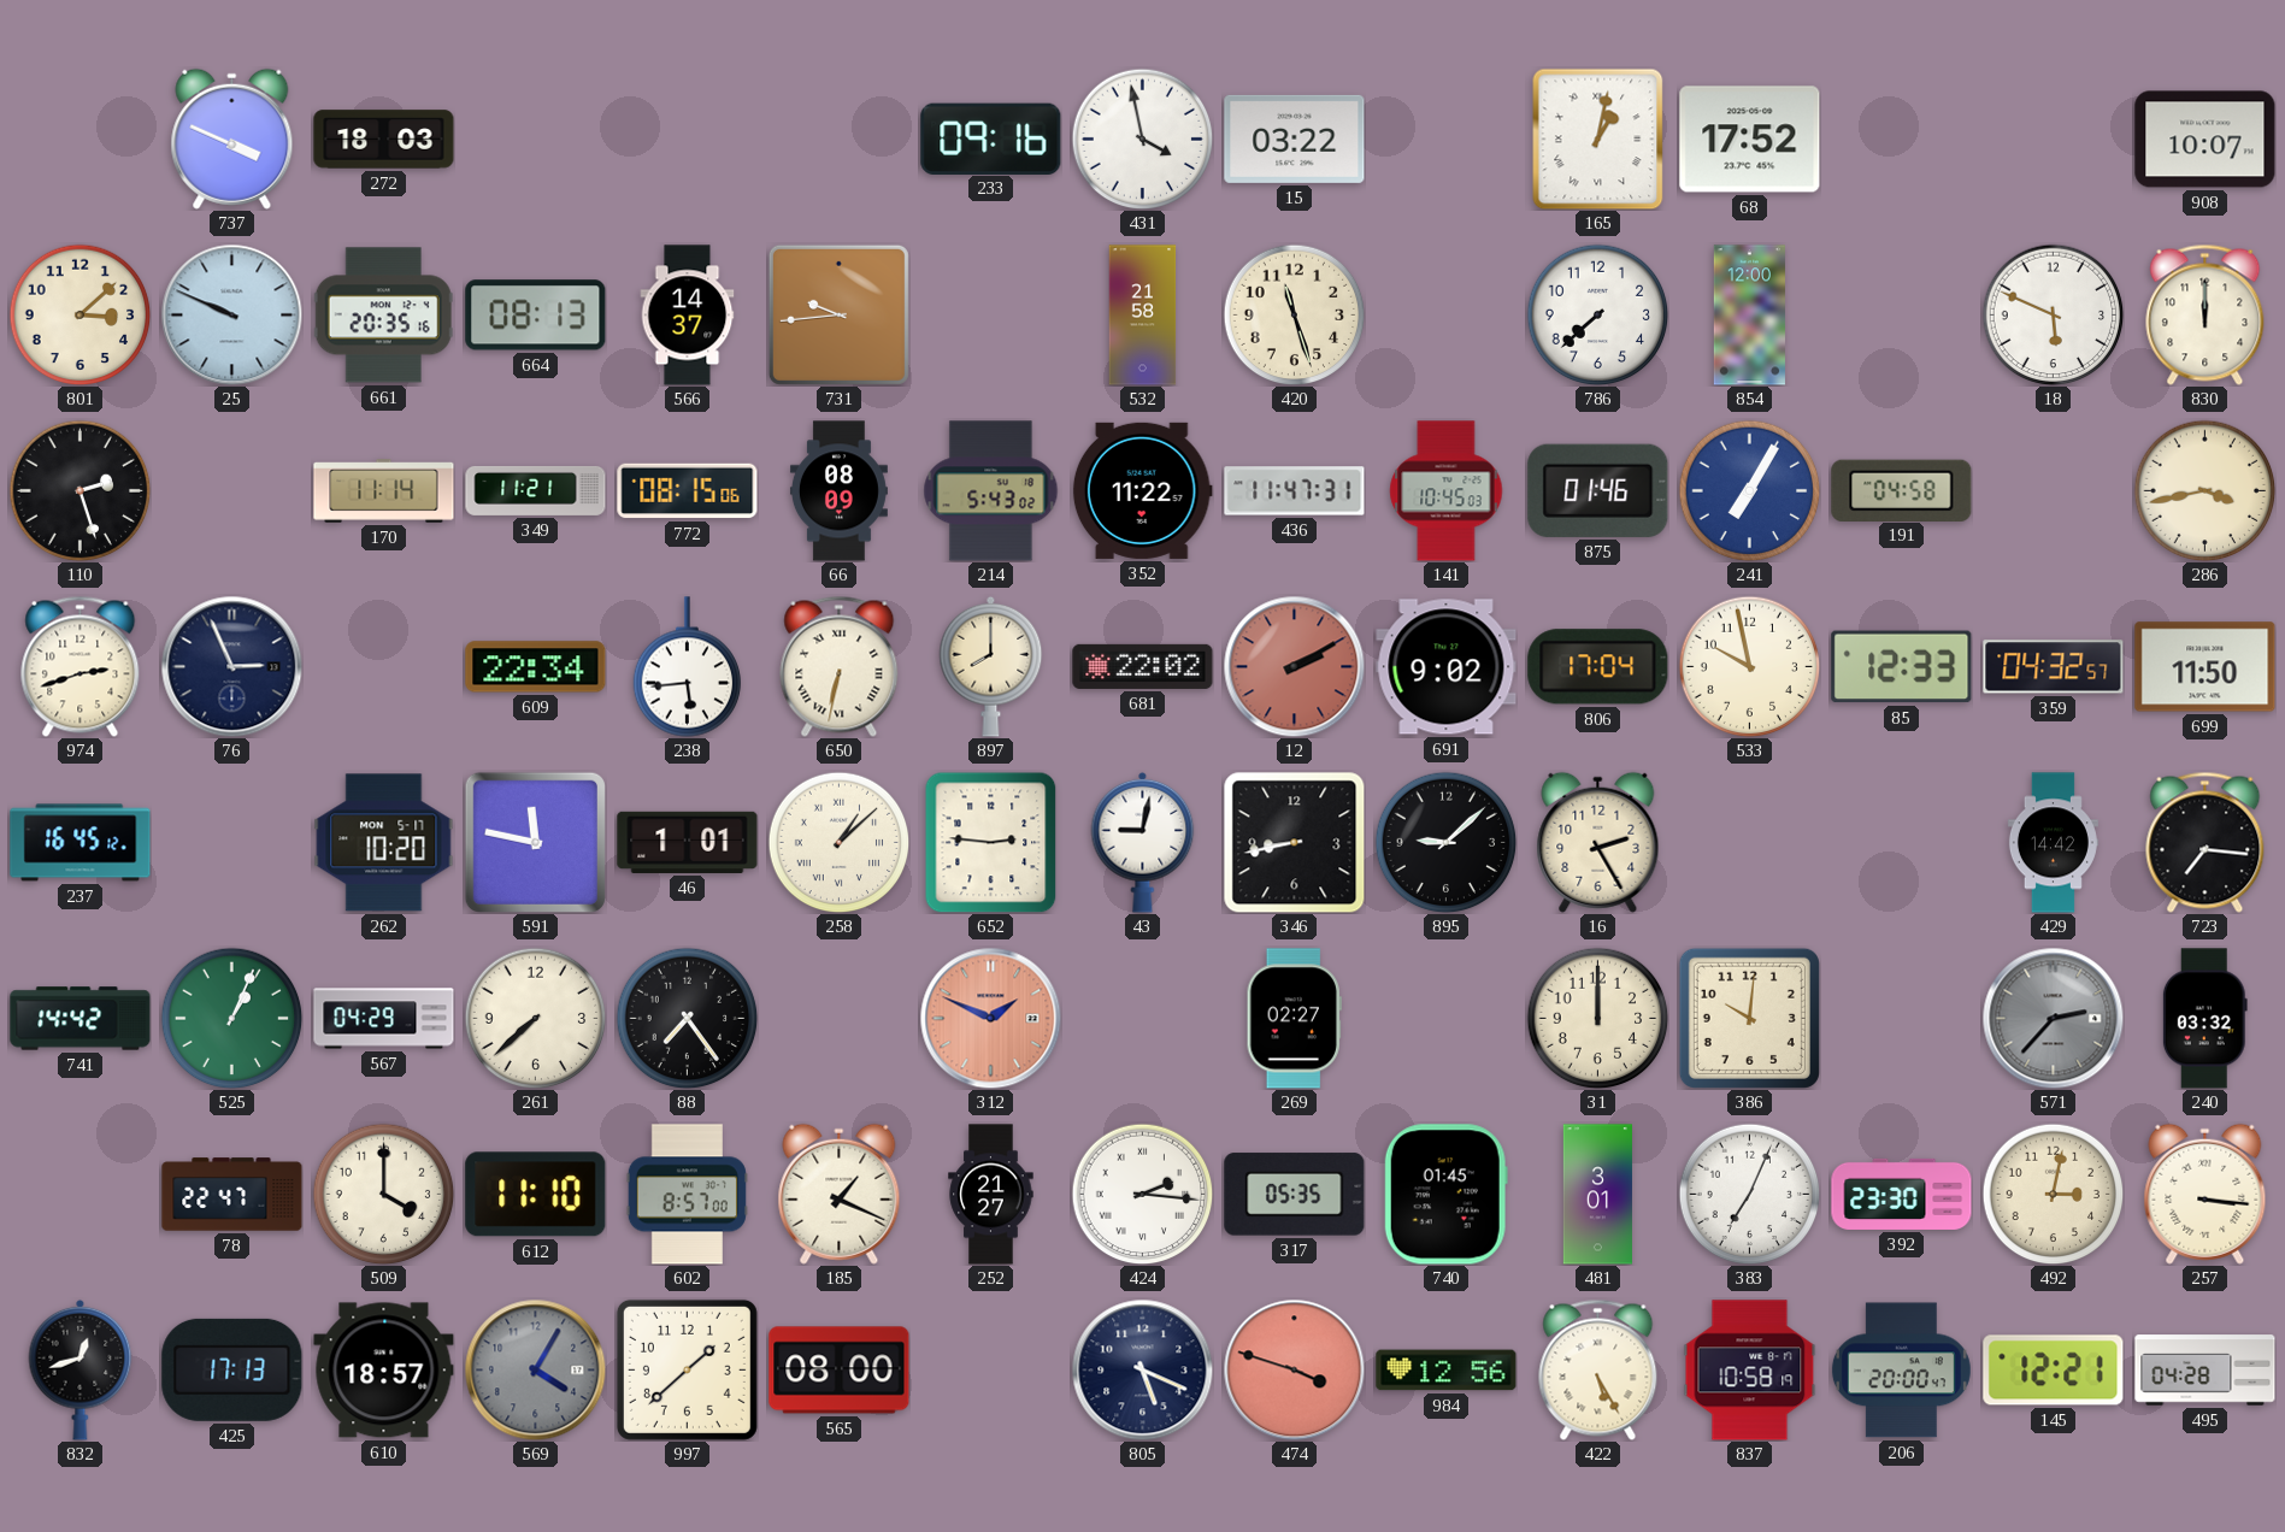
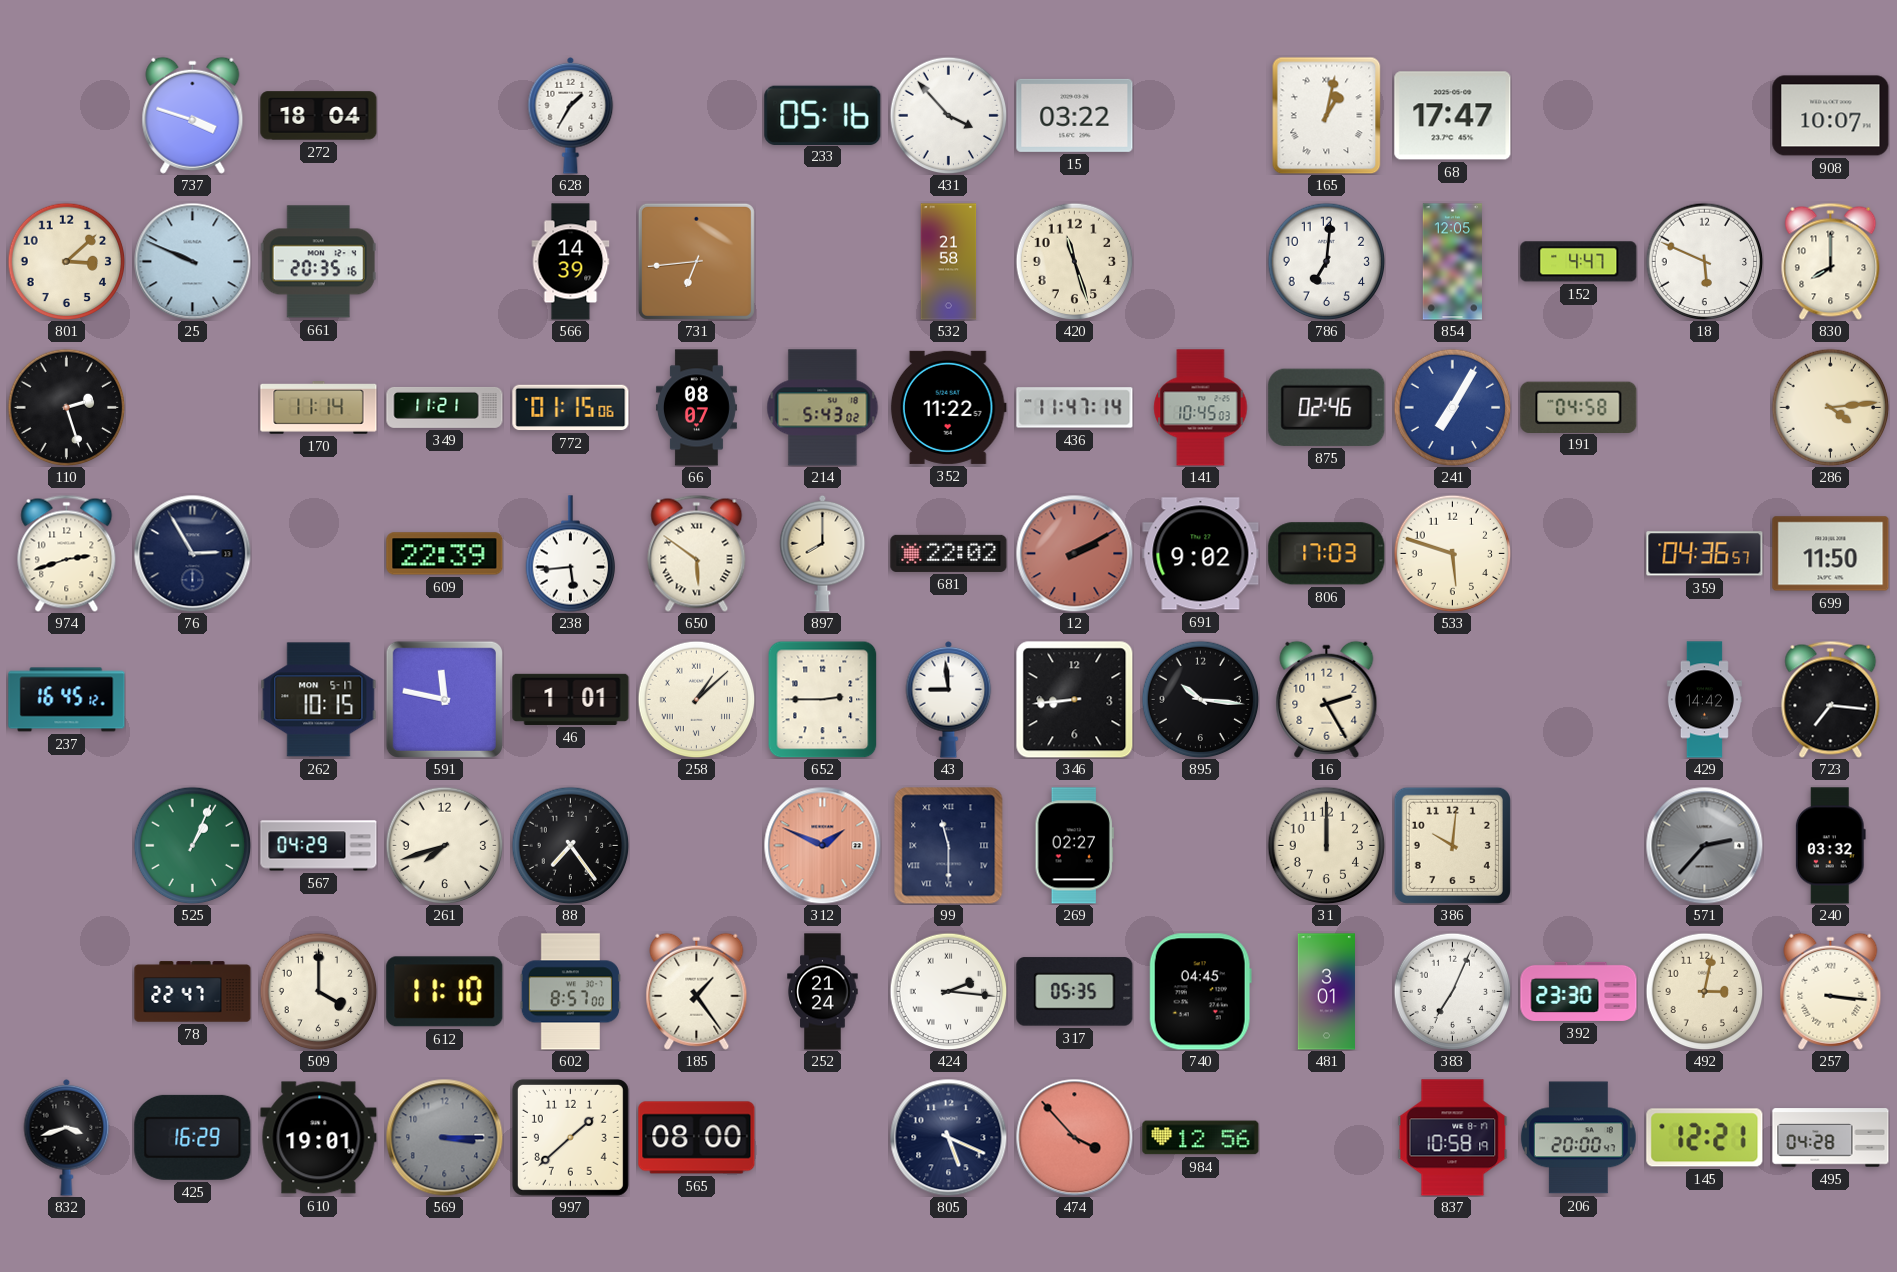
737: 3:49 -> 3:48 (193, 115)
272: 18:03 -> 18:04 (319, 116)
628: none -> 1:35 (571, 115)
233: 09:16 -> 05:16 (823, 115)
431: 3:58 -> 3:53 (948, 115)
68: 17:52 -> 17:47 (1453, 116)
664: 08:13 -> none (536, 316)
566: 14:37 -> 14:39 (571, 262)
731: 9:44 -> 6:44 (696, 261)
786: 7:38 -> 7:01 (1326, 261)
854: 12:00 -> 12:05 (1452, 262)
152: none -> 4:47 (1579, 262)
830: 12:00 -> 8:00 (1831, 261)
772: 08:15 -> 01:15 (571, 408)
66: 08:09 -> 08:07 (696, 408)
436: 11:47:31 -> 11:47:14 (1075, 408)
875: 01:46 -> 02:46 (1327, 407)
286: 3:43 -> 4:14 (1830, 407)
76: 2:56 -> 2:55 (192, 553)
609: 22:34 -> 22:39 (445, 554)
650: 6:32 -> 5:51 (697, 553)
806: 17:04 -> 17:03 (1327, 554)
533: 9:58 -> 5:48 (1452, 553)
85: 12:33 -> none (1902, 667)
359: 04:32 -> 04:36 (1705, 554)
262: 10:20 -> 10:15 (319, 700)
652: 2:46 -> 2:45 (823, 699)
43: 9:02 -> 8:59 (949, 699)
346: 8:43 -> 8:44 (1074, 699)
895: 9:08 -> 10:16 (1200, 699)
741: 14:42 -> none (81, 1019)
261: 7:38 -> 7:42 (444, 845)
99: none -> 11:30 (949, 846)
185: 1:19 -> 1:24 (697, 991)
252: 21:27 -> 21:24 (823, 992)
740: 01:45 -> 04:45 (1200, 992)
832: 12:42 -> 3:42 (67, 1137)
425: 17:13 -> 16:29 (193, 1137)
610: 18:57 -> 19:01 (319, 1138)
569: 4:05 -> 3:15 (444, 1137)
474: 3:48 -> 3:53 (1074, 1137)
422: 5:25 -> none (1598, 1369)
